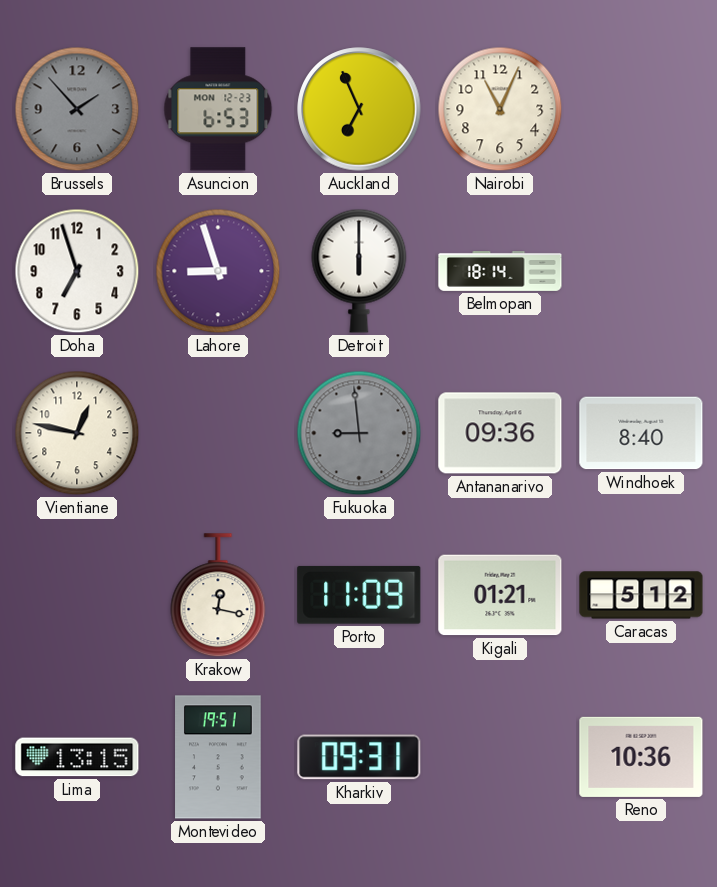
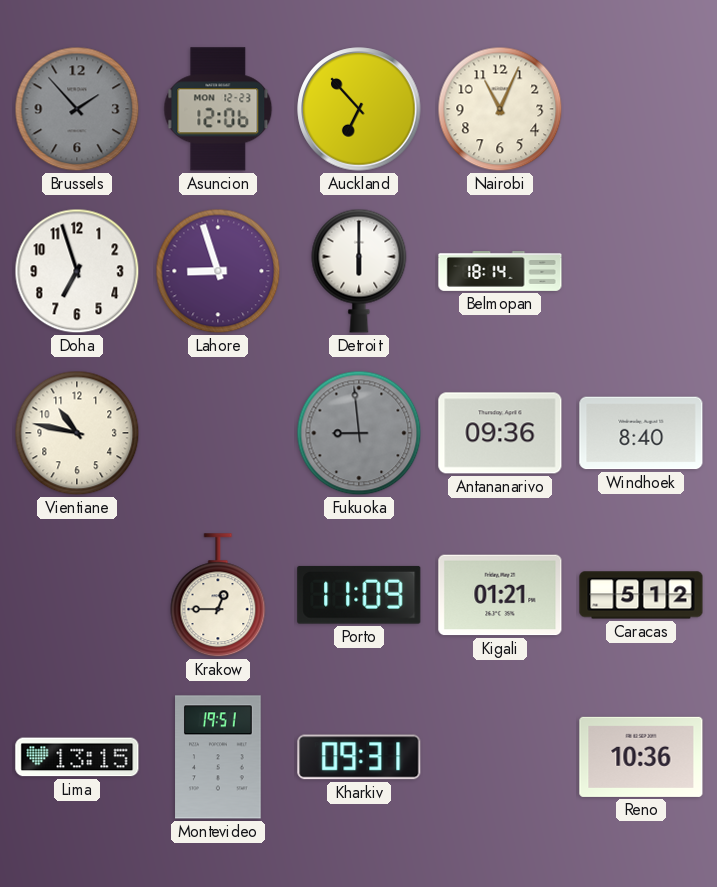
Asuncion: 6:53 -> 12:06 (218, 109)
Auckland: 6:56 -> 6:53 (359, 109)
Vientiane: 12:47 -> 10:47 (77, 433)
Krakow: 12:17 -> 12:45 (218, 596)
